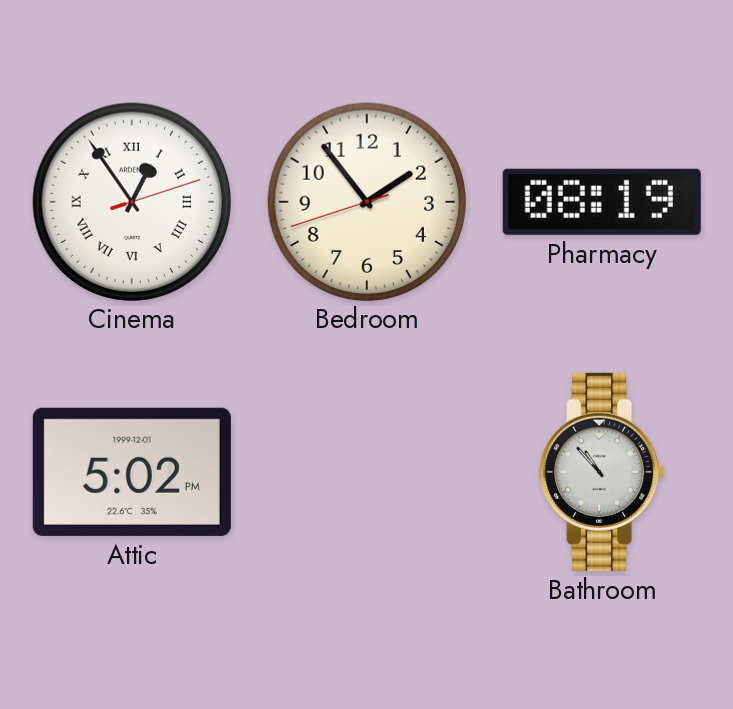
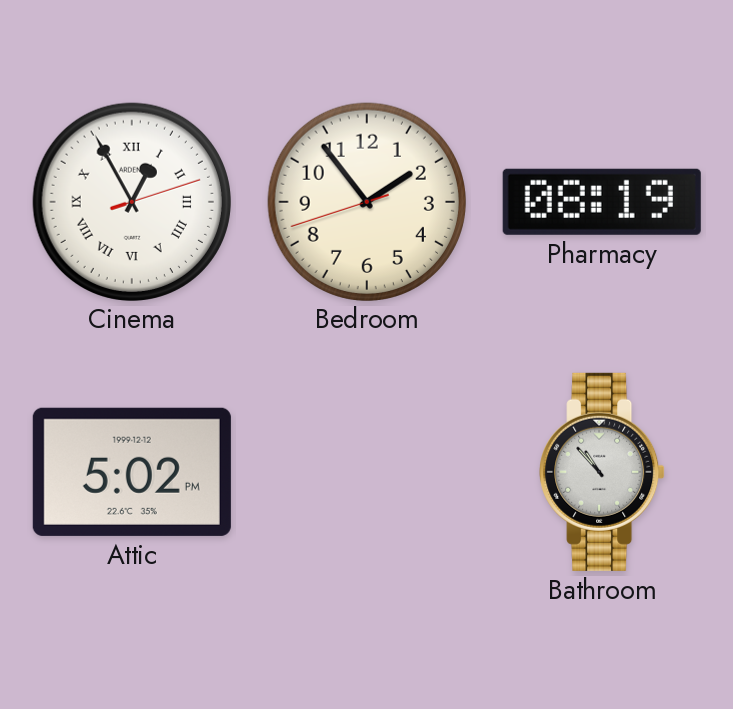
Cinema: 12:54 -> 12:55 (131, 201)
Attic date: 1999-12-01 -> 1999-12-12 (132, 472)
